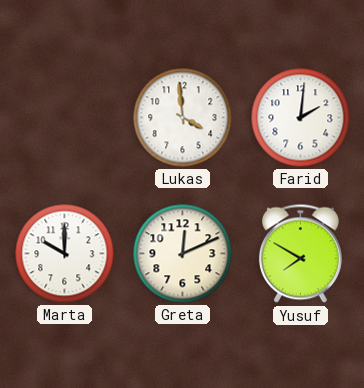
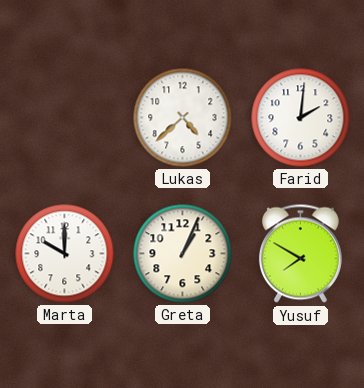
Lukas: 3:59 -> 4:38 (183, 118)
Greta: 12:11 -> 1:04 (183, 254)
